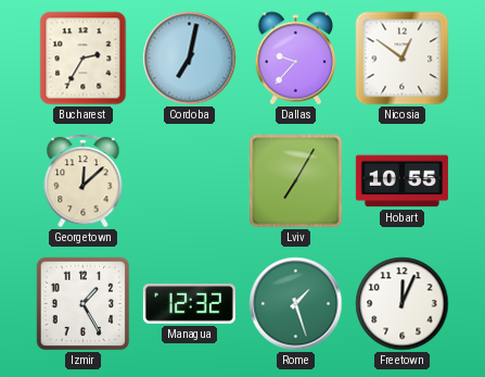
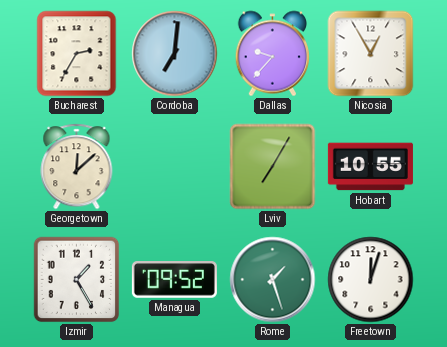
Cordoba: 7:02 -> 7:01 (175, 54)
Nicosia: 12:51 -> 12:55 (371, 54)
Managua: 12:32 -> 09:52 (174, 280)
Freetown: 12:04 -> 12:03 (371, 280)
